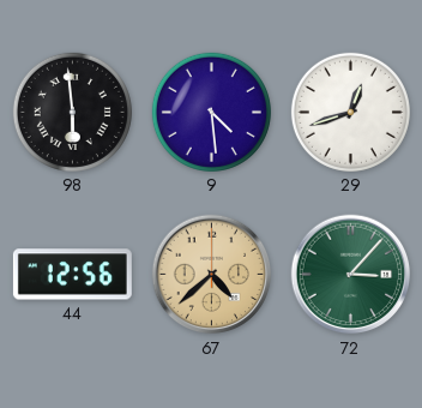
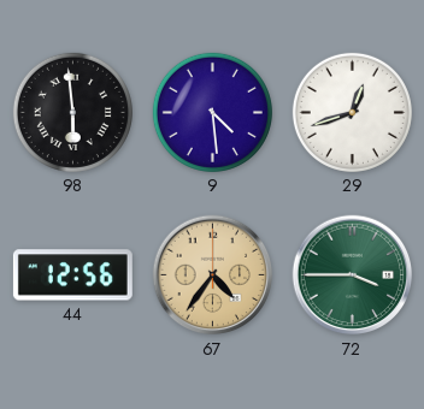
67: 4:38 -> 4:36 (213, 275)
72: 3:07 -> 3:45 (353, 275)
